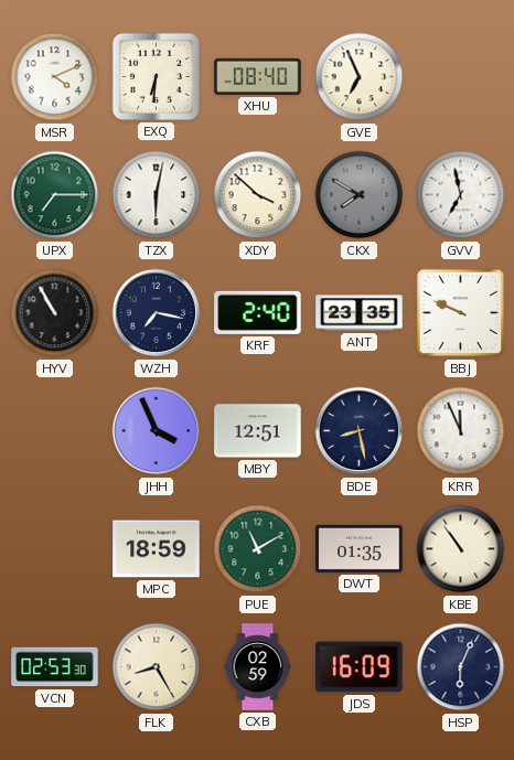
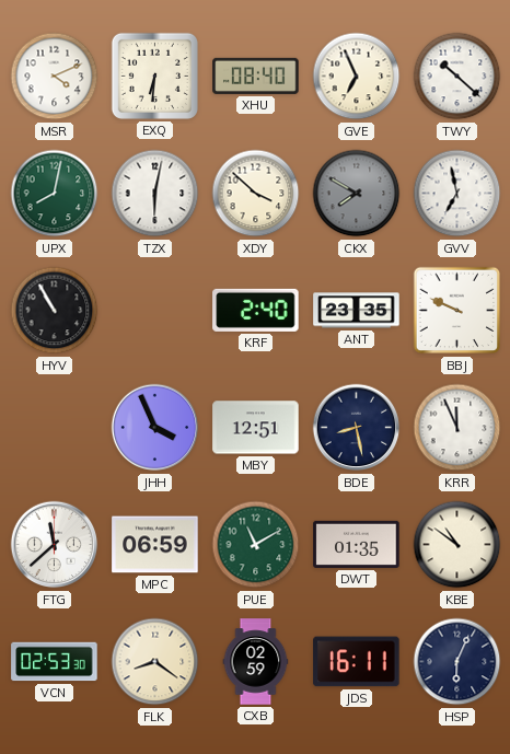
TWY: none -> 10:22 (457, 77)
UPX: 7:15 -> 8:02 (55, 194)
WZH: 7:17 -> none (157, 313)
FTG: none -> 11:38 (55, 545)
MPC: 18:59 -> 06:59 (155, 545)
KBE: 10:54 -> 10:51 (457, 545)
FLK: 8:25 -> 8:21 (155, 662)
JDS: 16:09 -> 16:11 (357, 662)
